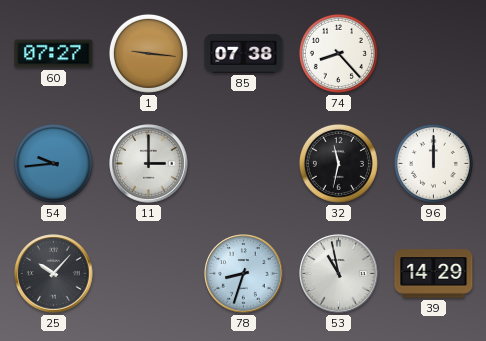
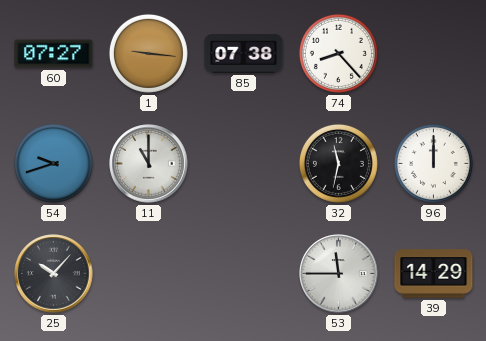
54: 9:44 -> 9:42 (53, 163)
11: 3:00 -> 11:00 (149, 164)
78: 8:33 -> none (244, 274)
53: 10:58 -> 11:45 (339, 274)
